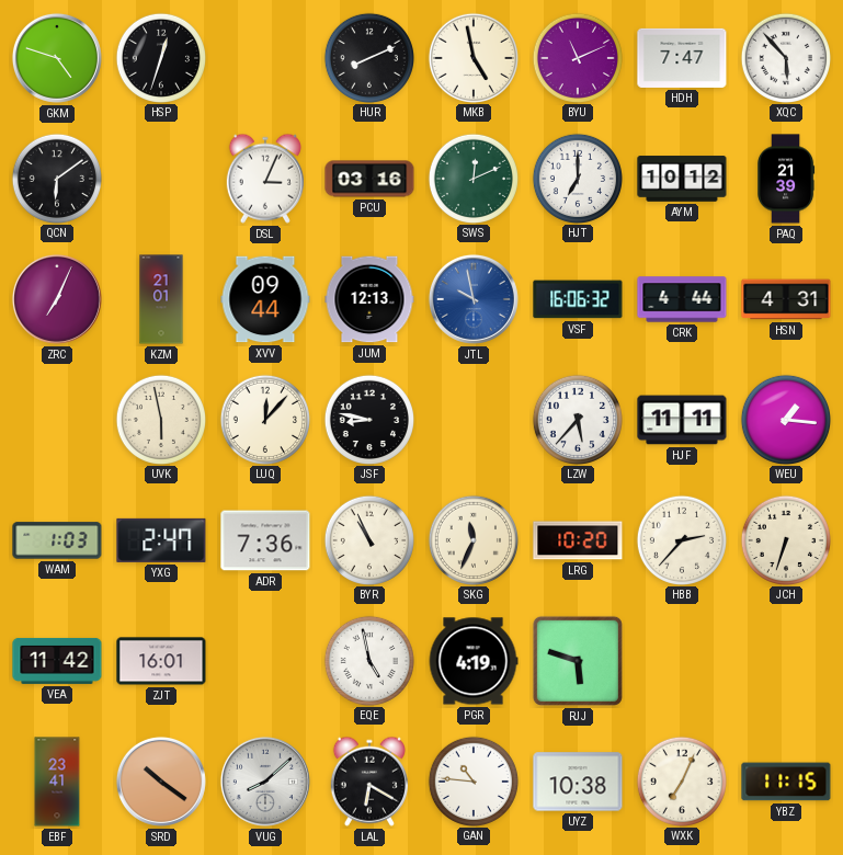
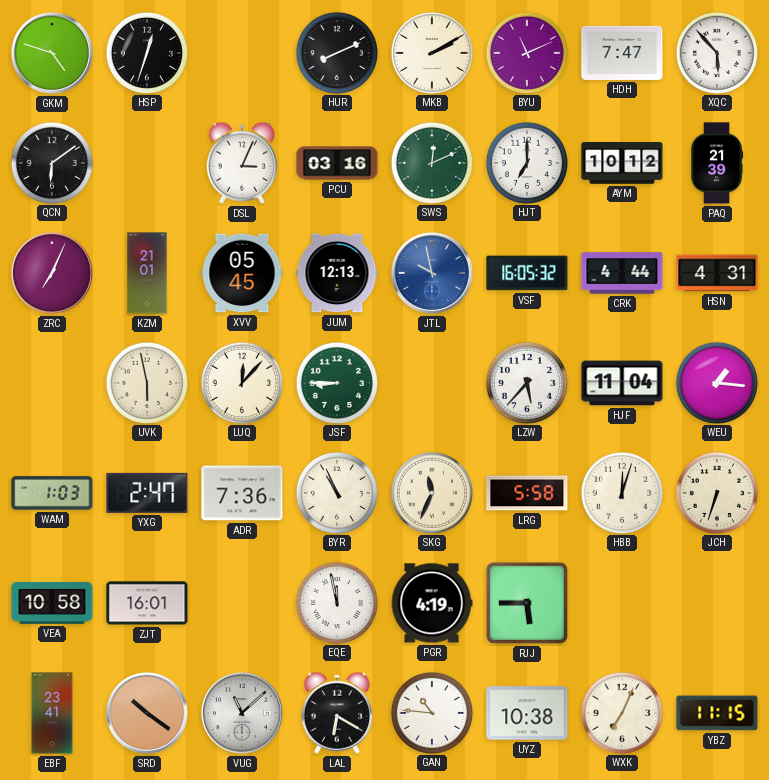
MKB: 4:58 -> 2:10 (431, 52)
XVV: 09:44 -> 05:45 (242, 273)
VSF: 16:06 -> 16:05 (527, 273)
JSF: 8:47 -> 8:45 (336, 382)
JSF dial: black -> green (336, 382)
HJF: 11:11 -> 11:04 (622, 383)
LRG: 10:20 -> 5:58 (527, 493)
HBB: 2:37 -> 12:03 (621, 492)
VEA: 11:42 -> 10:58 (52, 603)
EQE: 4:58 -> 11:58 (336, 602)
RJJ: 5:48 -> 5:45 (527, 603)
VUG: 8:08 -> 11:08 (242, 713)
